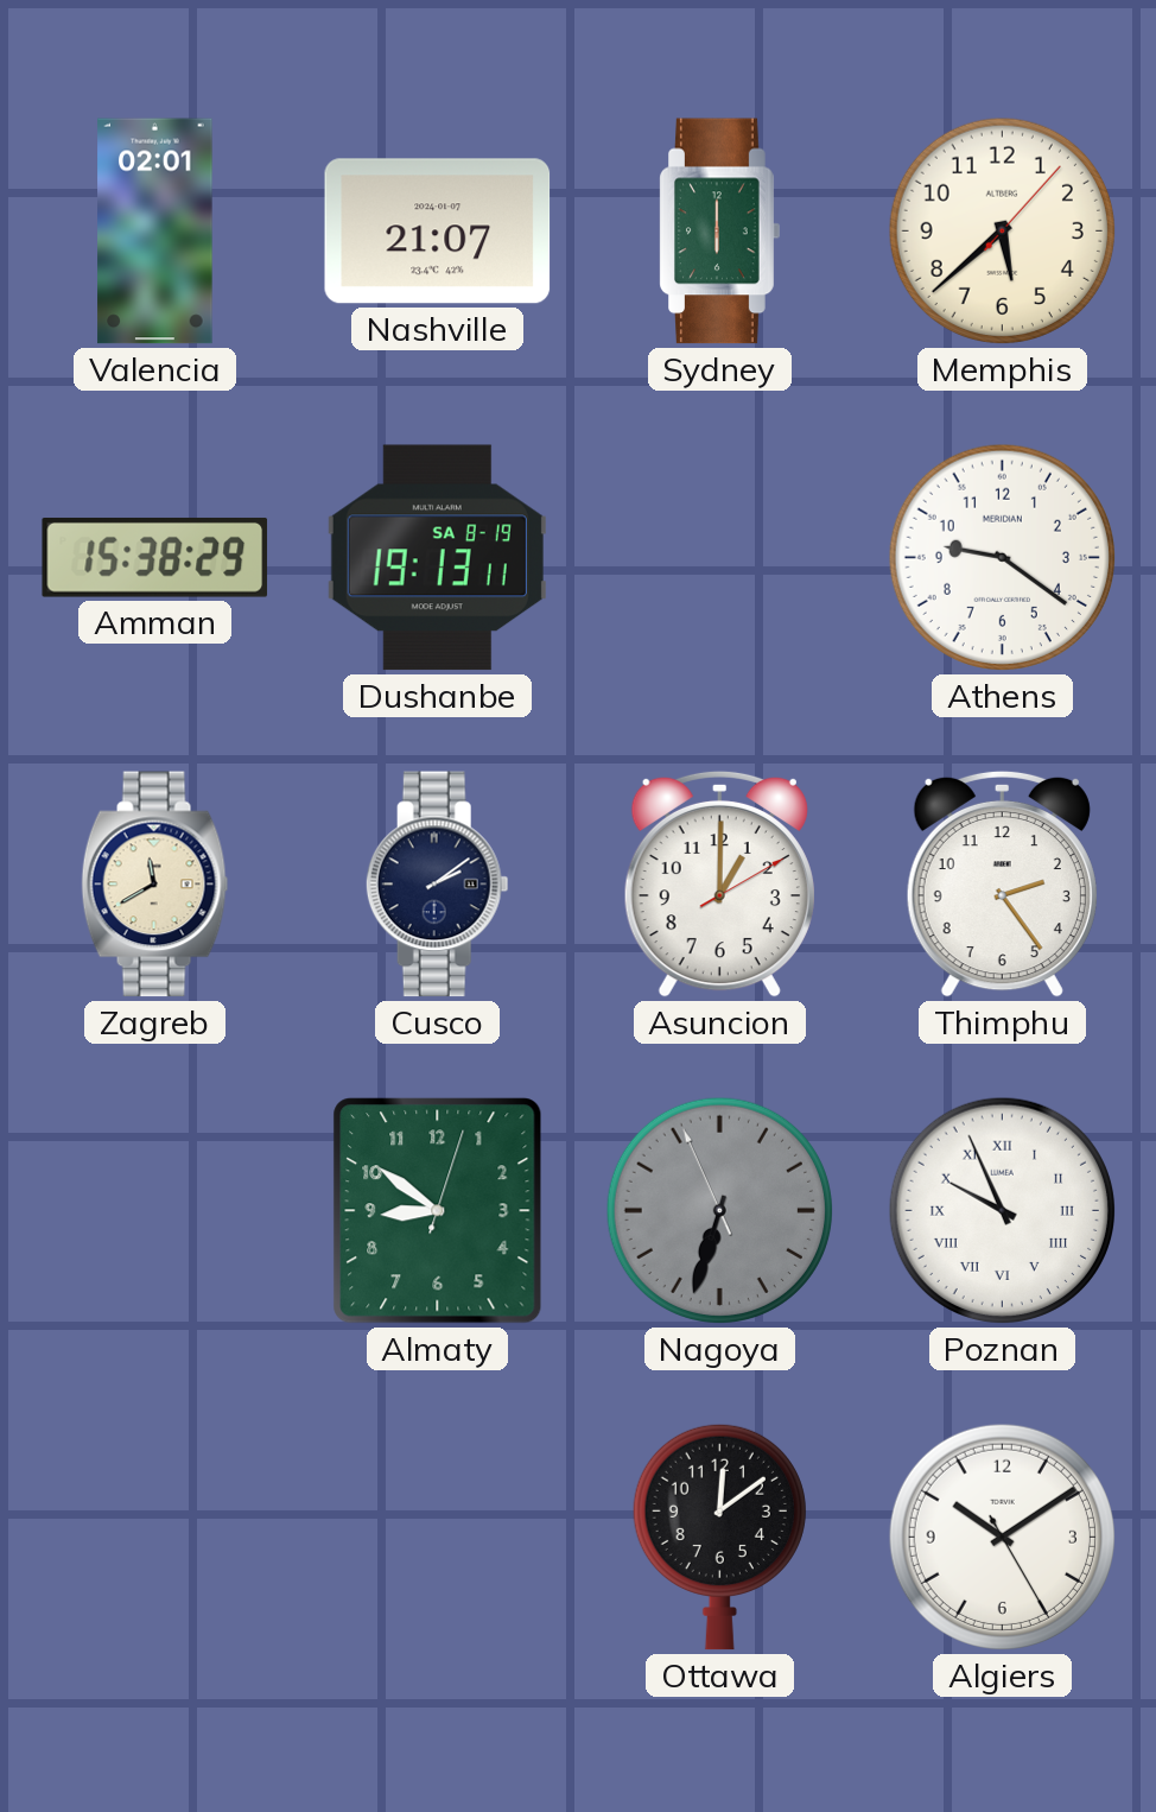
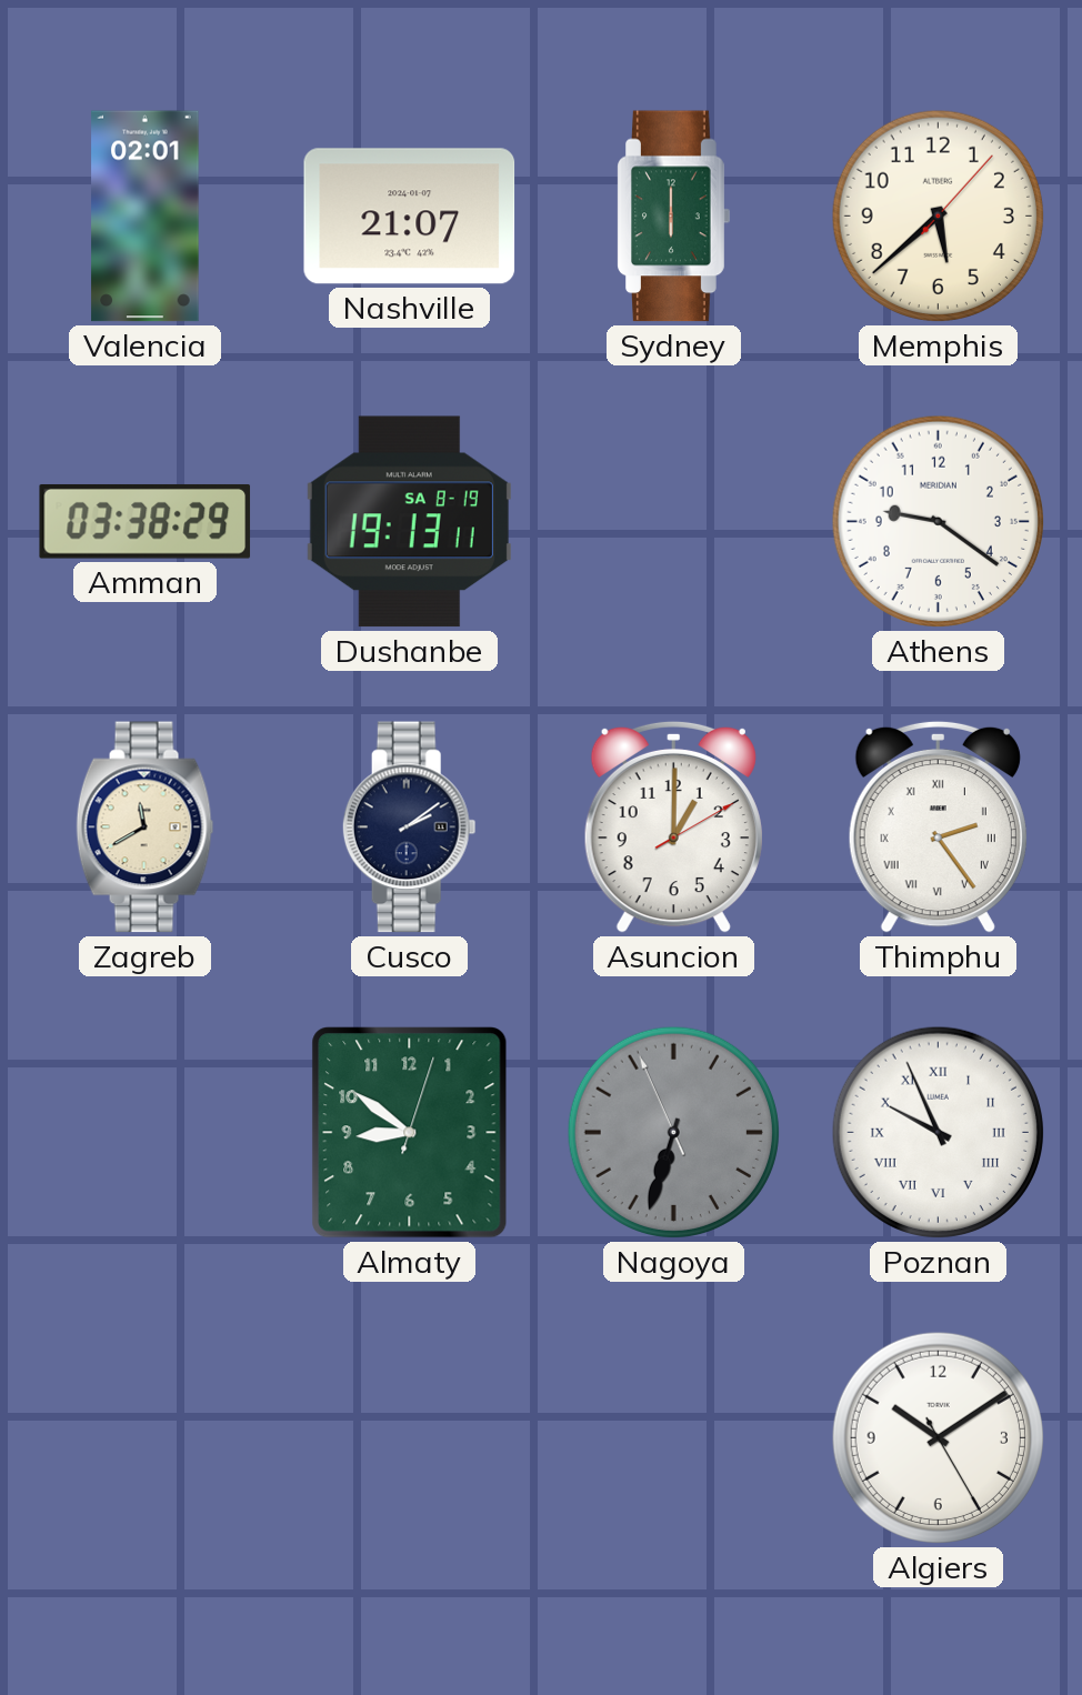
Amman: 15:38 -> 03:38 (146, 521)
Thimphu numerals: Arabic -> Roman (938, 826)
Ottawa: 12:09 -> none (719, 1537)
